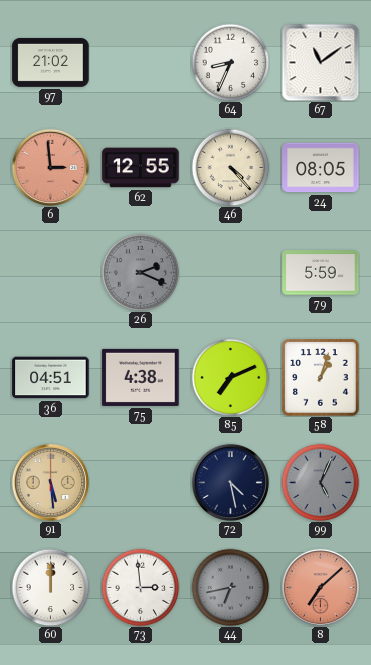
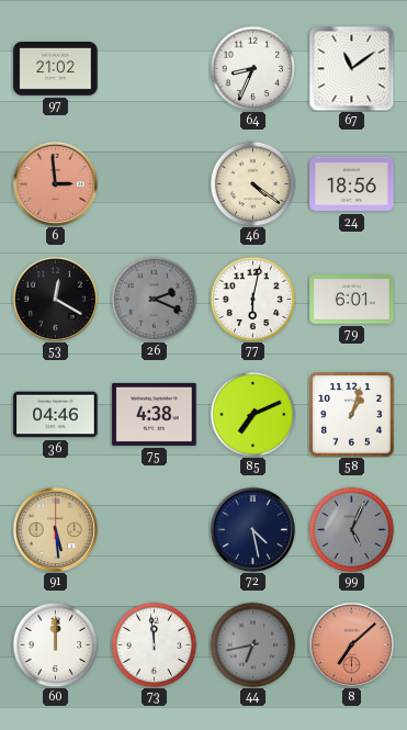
62: 12:55 -> none (141, 168)
46: 4:23 -> 4:21 (252, 183)
24: 08:05 -> 18:56 (352, 184)
53: none -> 12:20 (55, 299)
77: none -> 6:02 (252, 299)
79: 5:59 -> 6:01 (352, 300)
36: 04:51 -> 04:46 (56, 415)
73: 2:59 -> 11:59 (154, 644)
